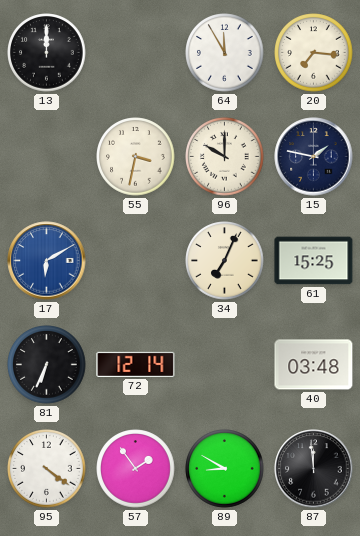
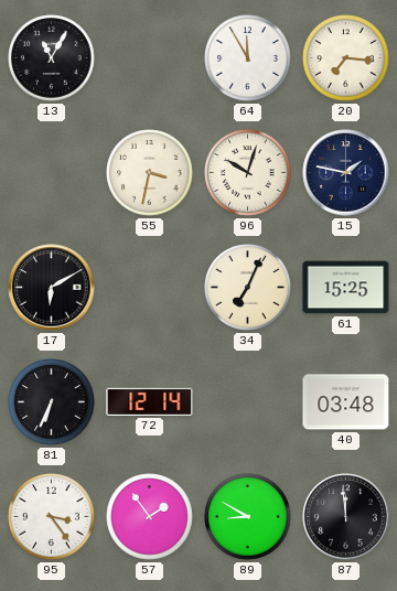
13: 12:00 -> 11:05 (52, 58)
96: 10:00 -> 10:03 (248, 173)
17 dial: blue -> black (52, 288)
95: 4:21 -> 3:24 (52, 517)
